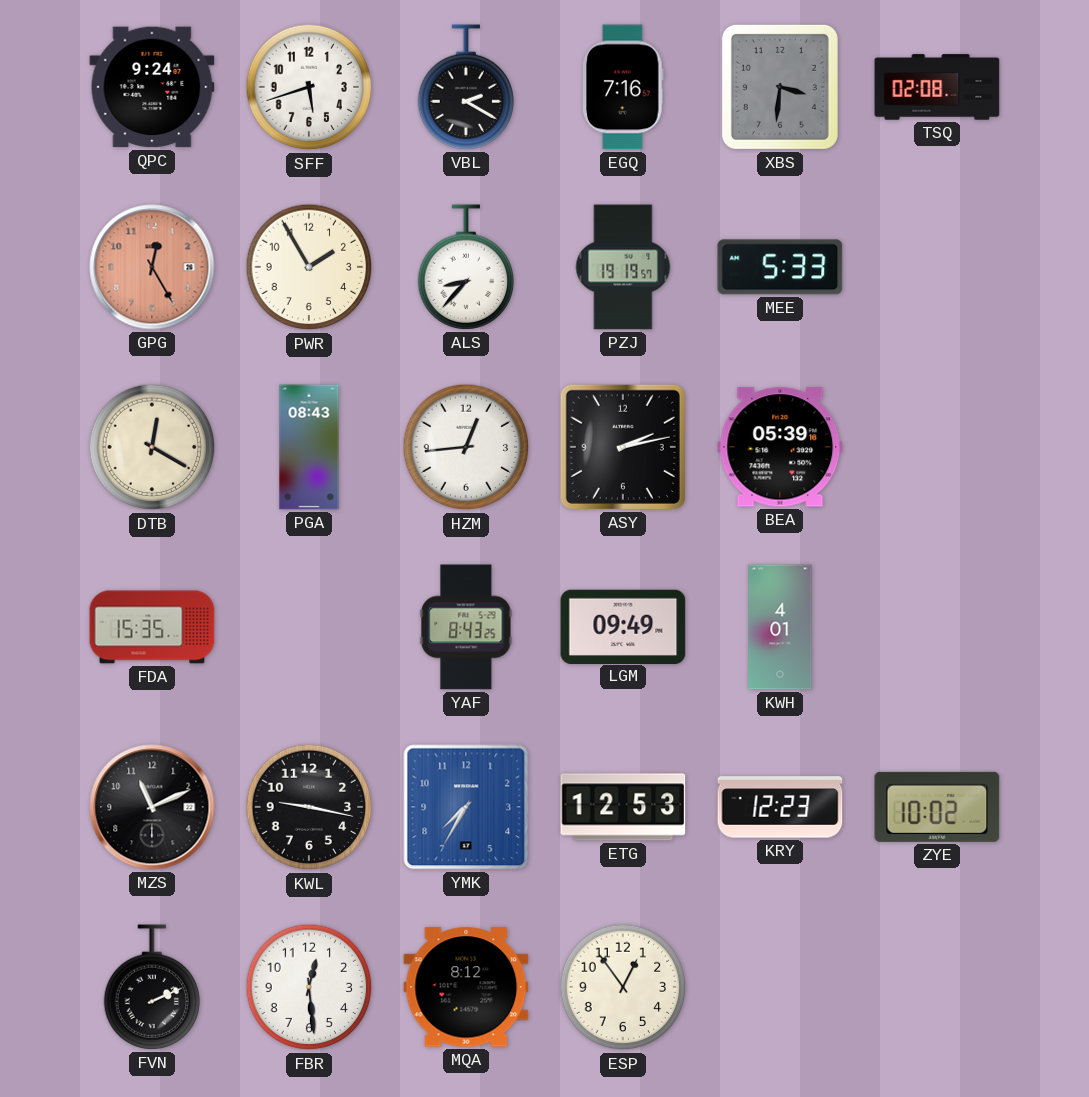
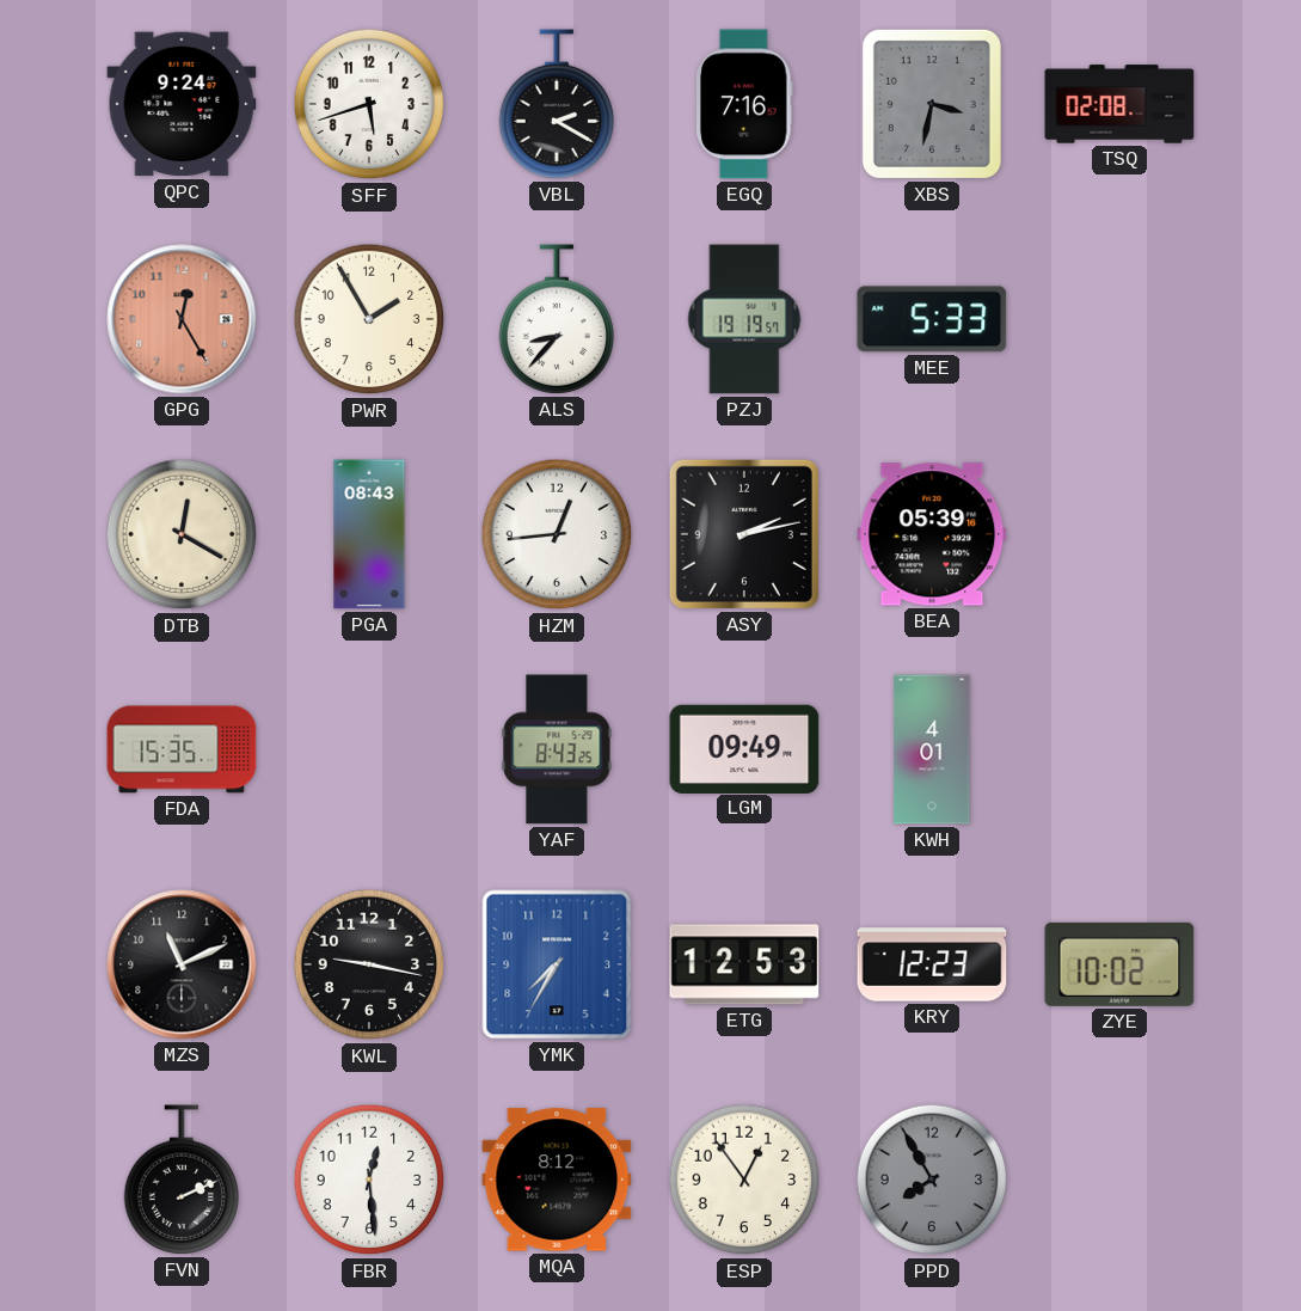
XBS: 3:31 -> 3:32 (932, 104)
PPD: none -> 7:55 (932, 1180)
